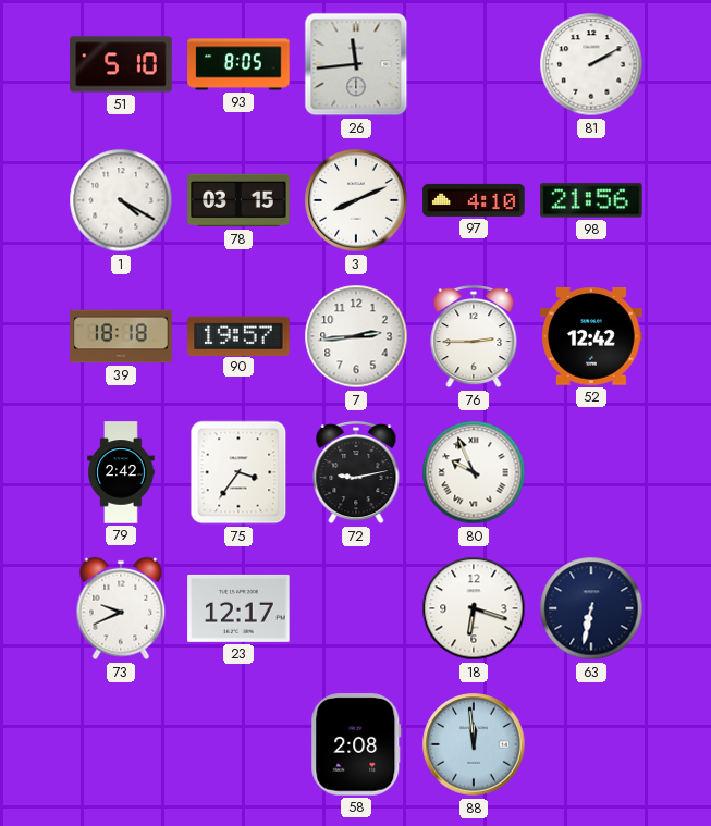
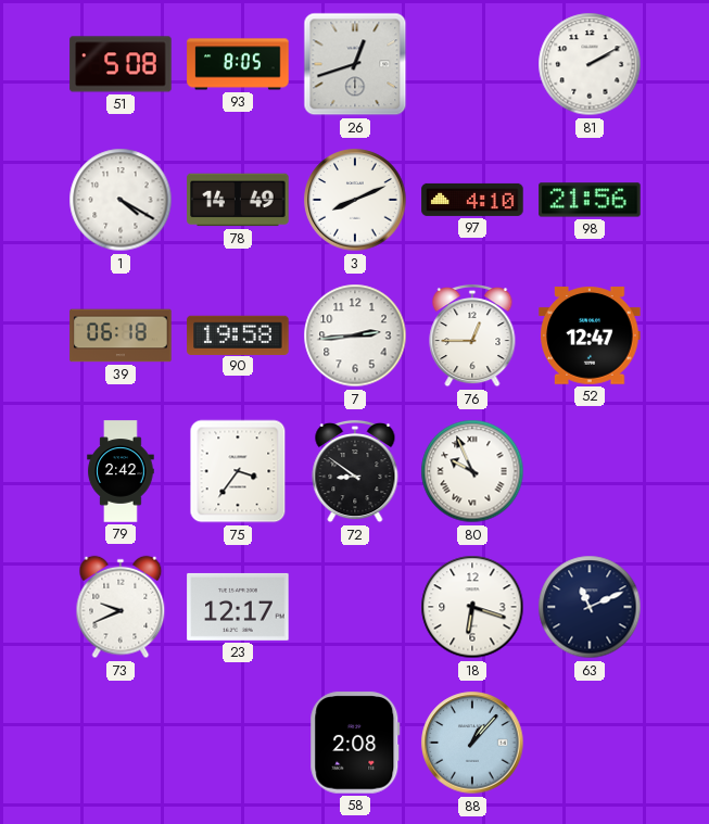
51: 5:10 -> 5:08 (121, 64)
26: 11:44 -> 12:42 (355, 64)
78: 03:15 -> 14:49 (238, 200)
39: 18:18 -> 06:18 (121, 335)
90: 19:57 -> 19:58 (238, 334)
76: 2:45 -> 12:45 (472, 335)
52: 12:42 -> 12:47 (590, 337)
72: 9:13 -> 8:51 (355, 471)
63: 6:32 -> 11:11 (590, 607)
88: 11:59 -> 1:07 (472, 743)
